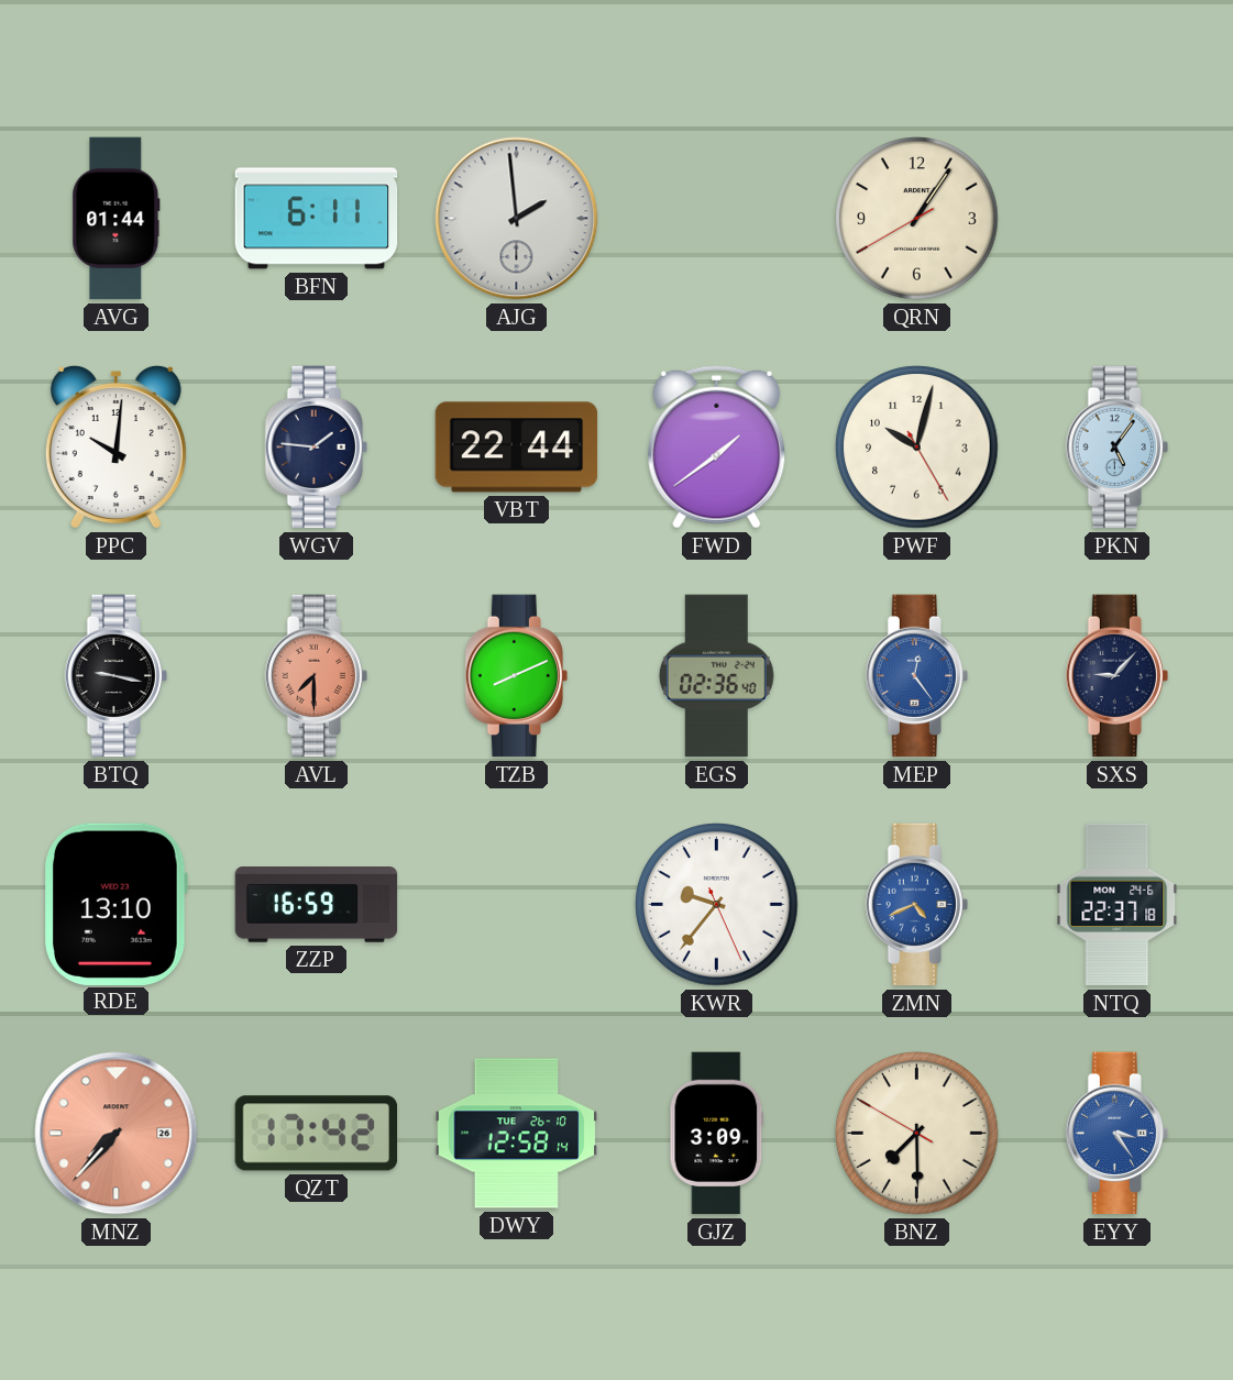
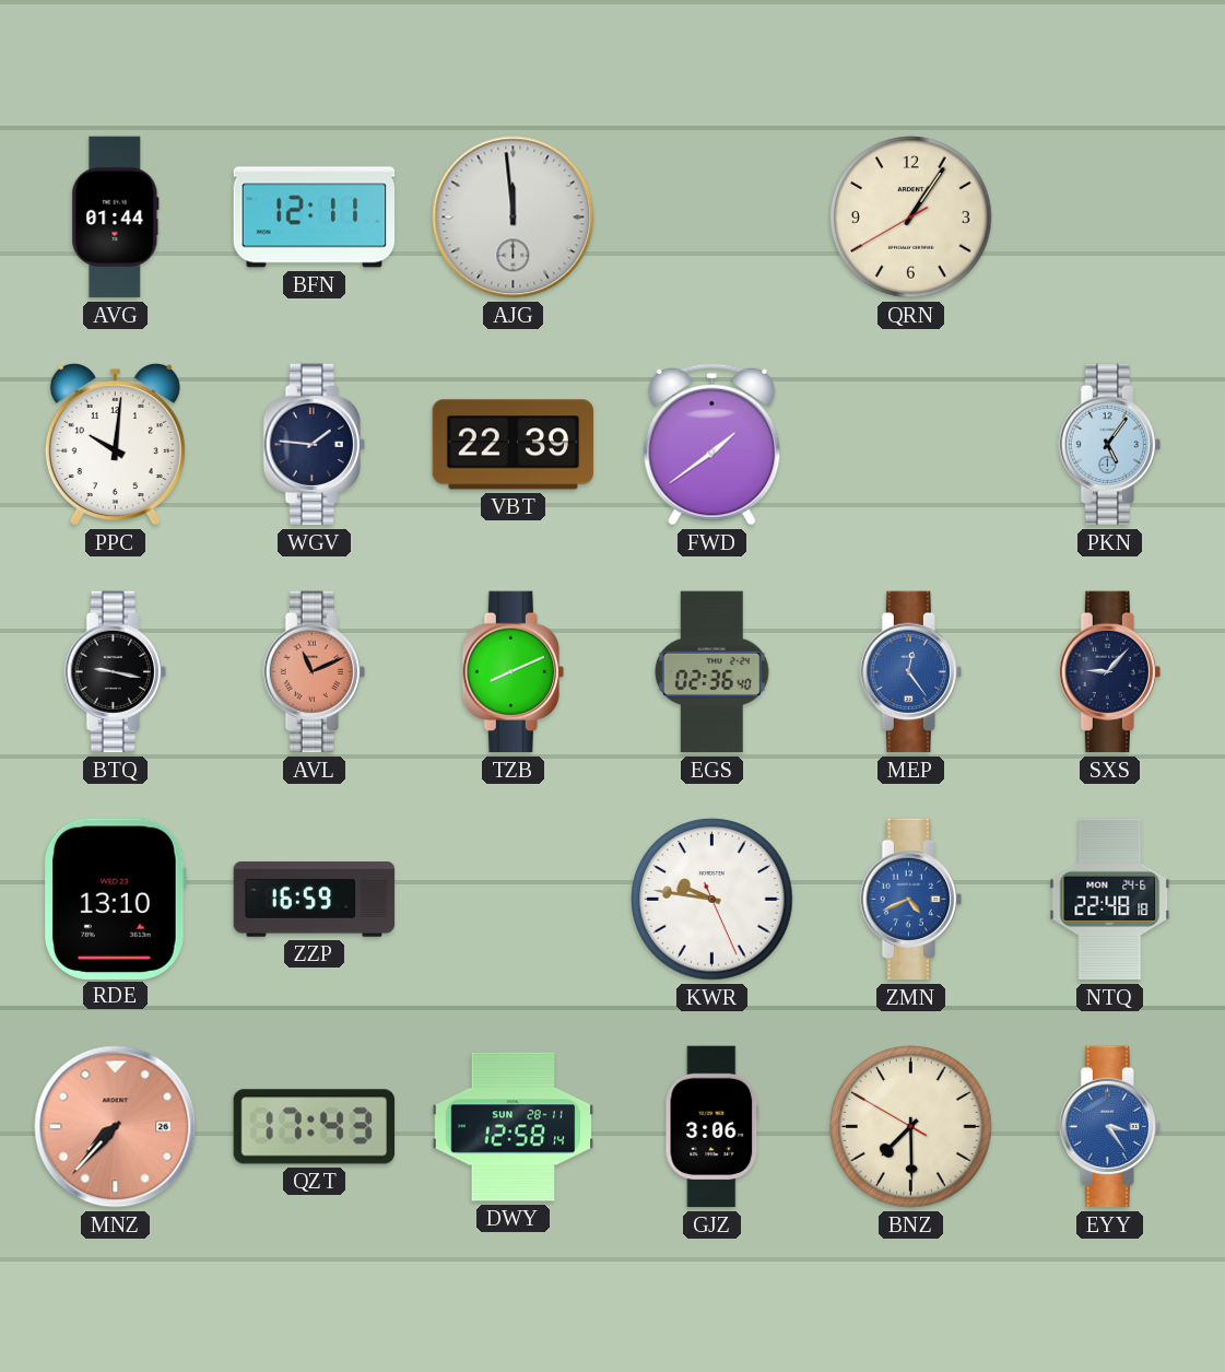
BFN: 6:11 -> 12:11 (315, 218)
AJG: 1:59 -> 11:59 (514, 218)
VBT: 22:44 -> 22:39 (514, 445)
PWF: 10:02 -> none (917, 448)
AVL: 7:30 -> 11:11 (314, 672)
KWR: 9:36 -> 9:46 (712, 900)
NTQ: 22:37 -> 22:48 (1110, 900)
QZT: 17:42 -> 17:43 (314, 1127)
DWY date: TUE 26-10 -> SUN 28-11 (514, 1127)
GJZ: 3:09 -> 3:06 (712, 1127)
